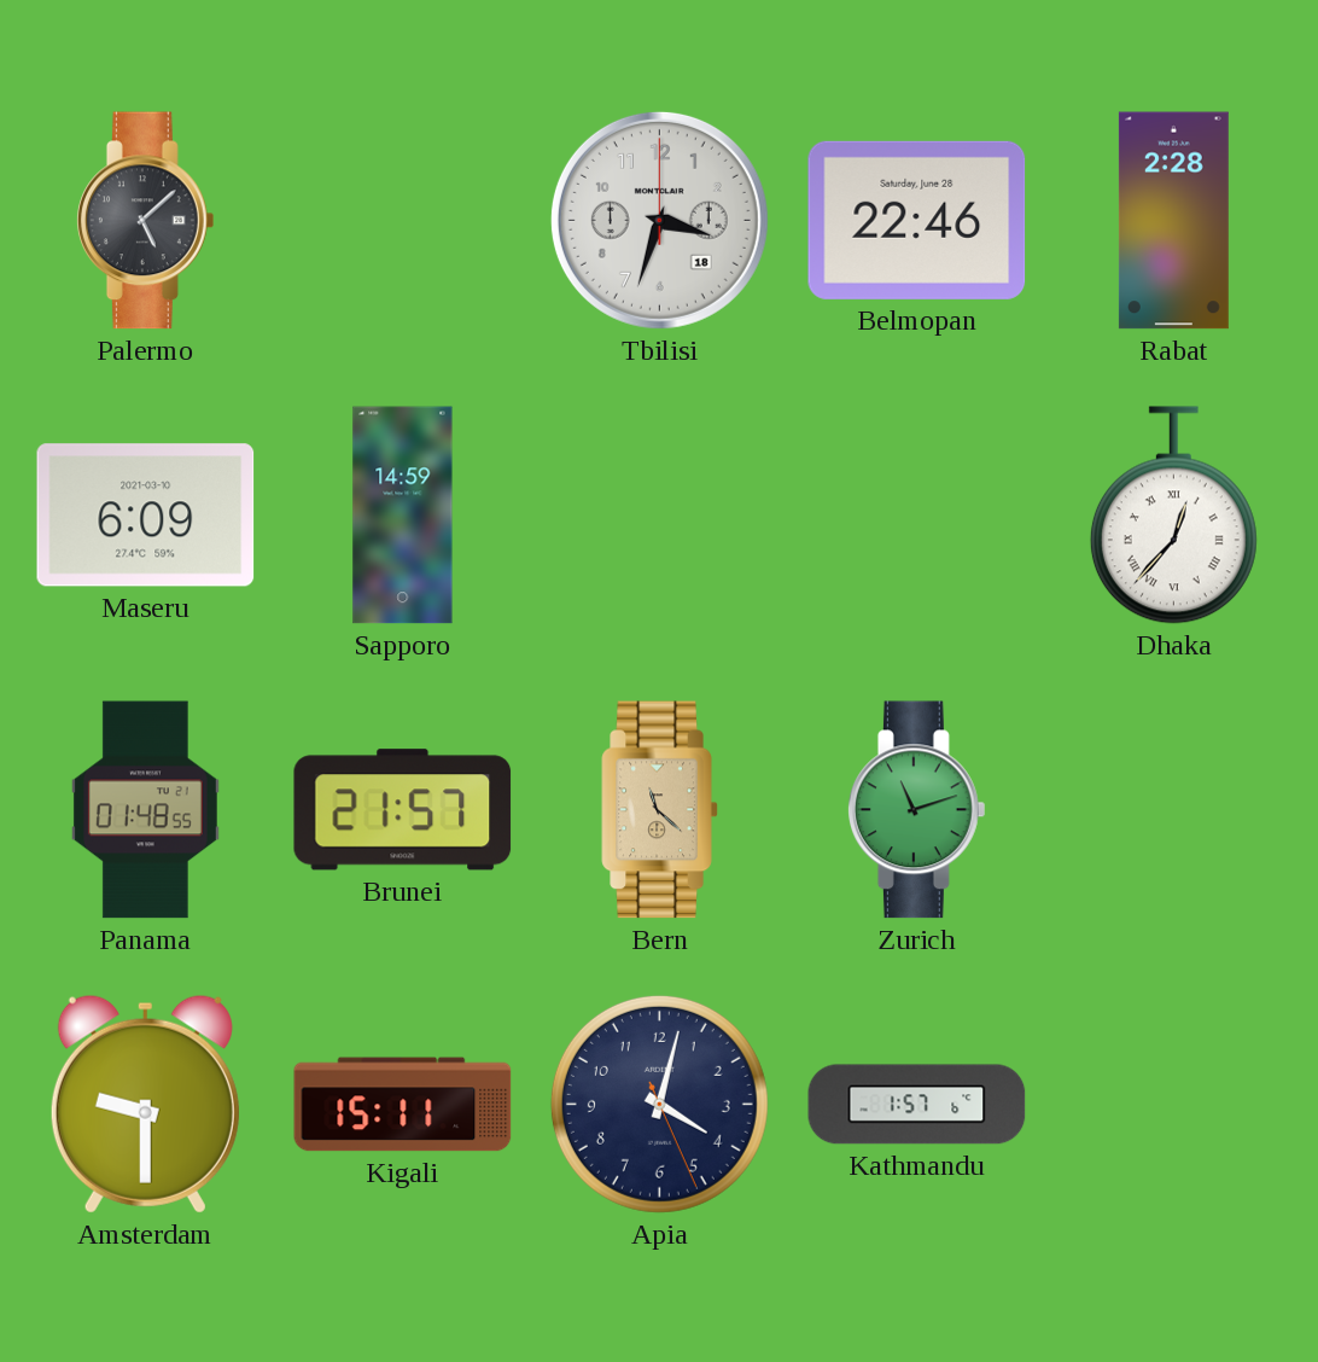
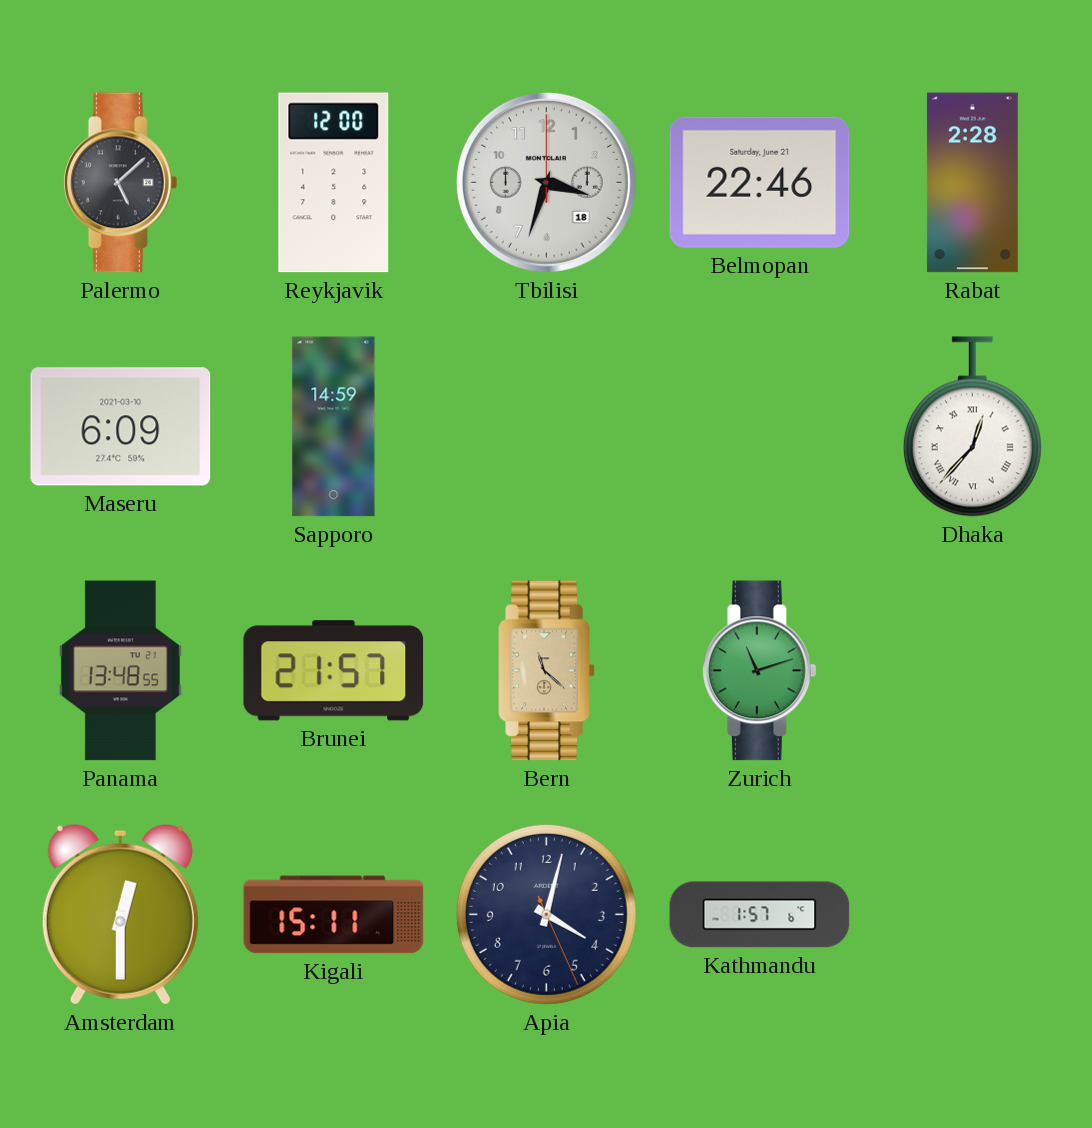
Reykjavik: none -> 12:00 (334, 183)
Belmopan date: Saturday, June 28 -> Saturday, June 21 (760, 182)
Panama: 01:48 -> 13:48 (120, 671)
Amsterdam: 9:30 -> 12:30 (120, 914)
